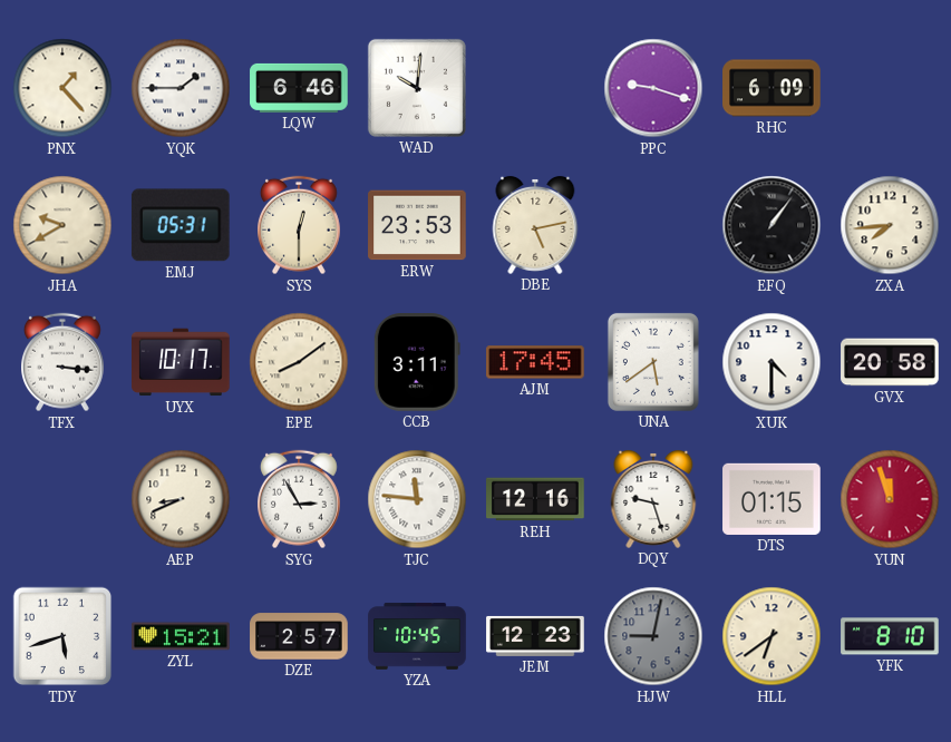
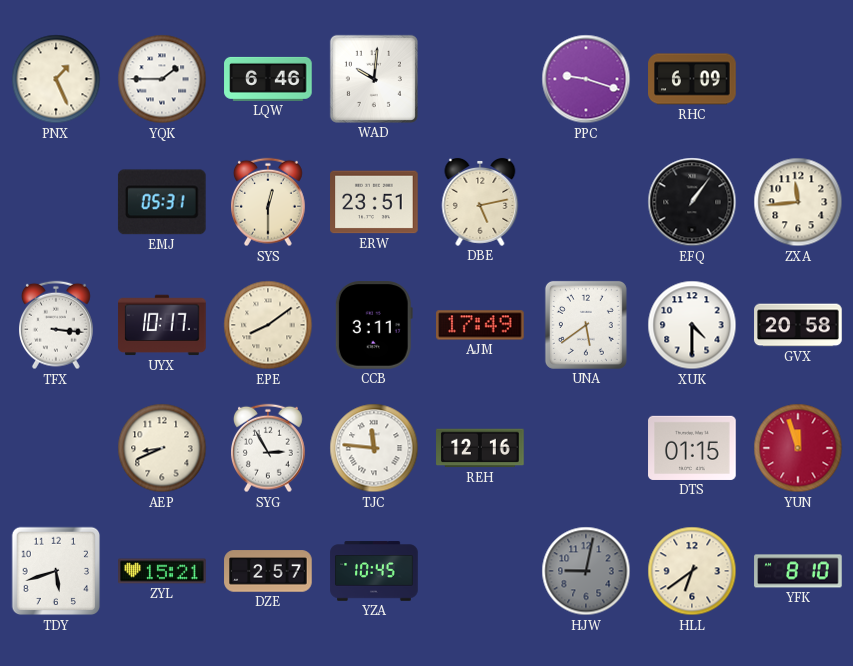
PNX: 1:23 -> 1:26 (56, 79)
JHA: 9:40 -> none (62, 225)
ERW: 23:53 -> 23:51 (374, 202)
ZXA: 7:44 -> 11:44 (798, 202)
AJM: 17:45 -> 17:49 (480, 325)
DQY: 9:27 -> none (653, 499)
JEM: 12:23 -> none (535, 636)
